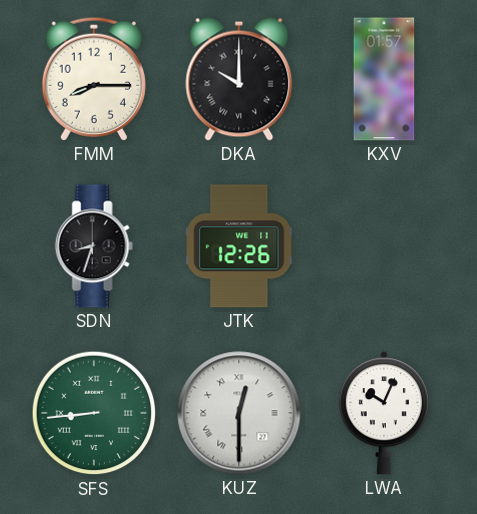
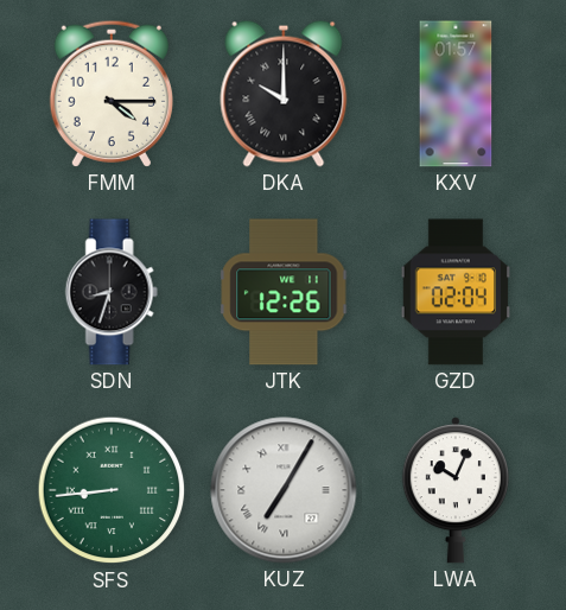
FMM: 8:15 -> 4:15 (112, 94)
GZD: none -> 02:04 (454, 292)
KUZ: 12:30 -> 7:05 (284, 490)
